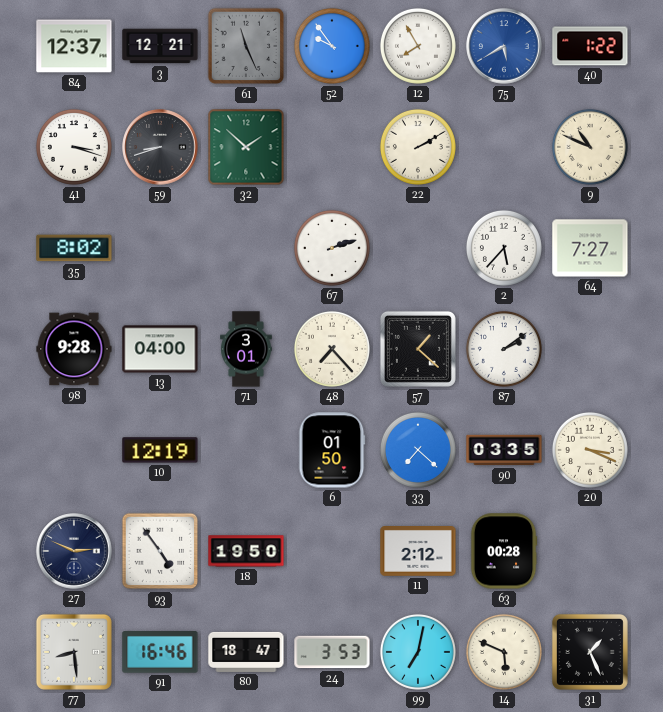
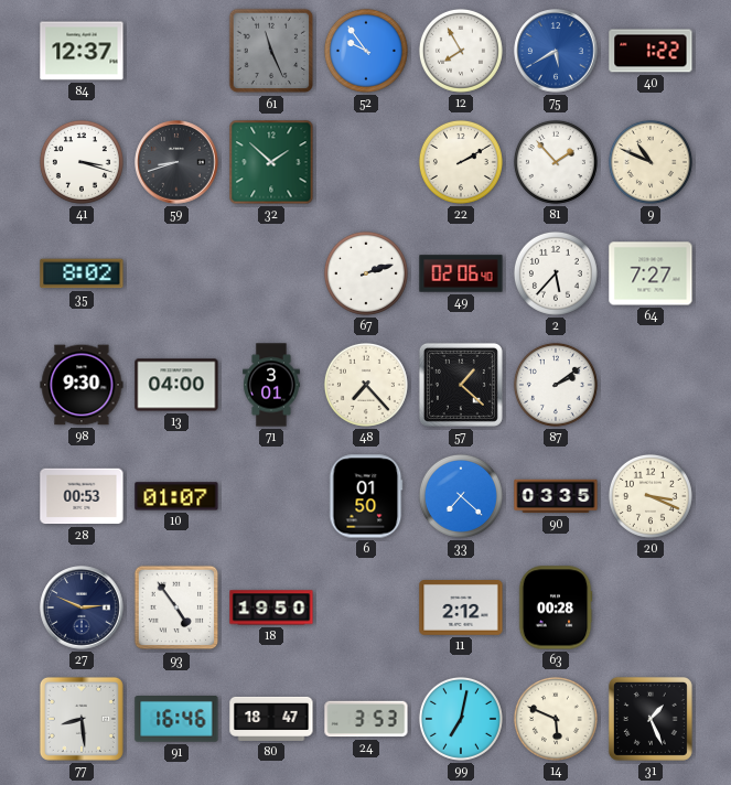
3: 12:21 -> none (160, 46)
81: none -> 1:53 (556, 162)
49: none -> 02:06 (461, 273)
98: 9:28 -> 9:30 (82, 385)
28: none -> 00:53 (82, 496)
10: 12:19 -> 01:07 (176, 496)
